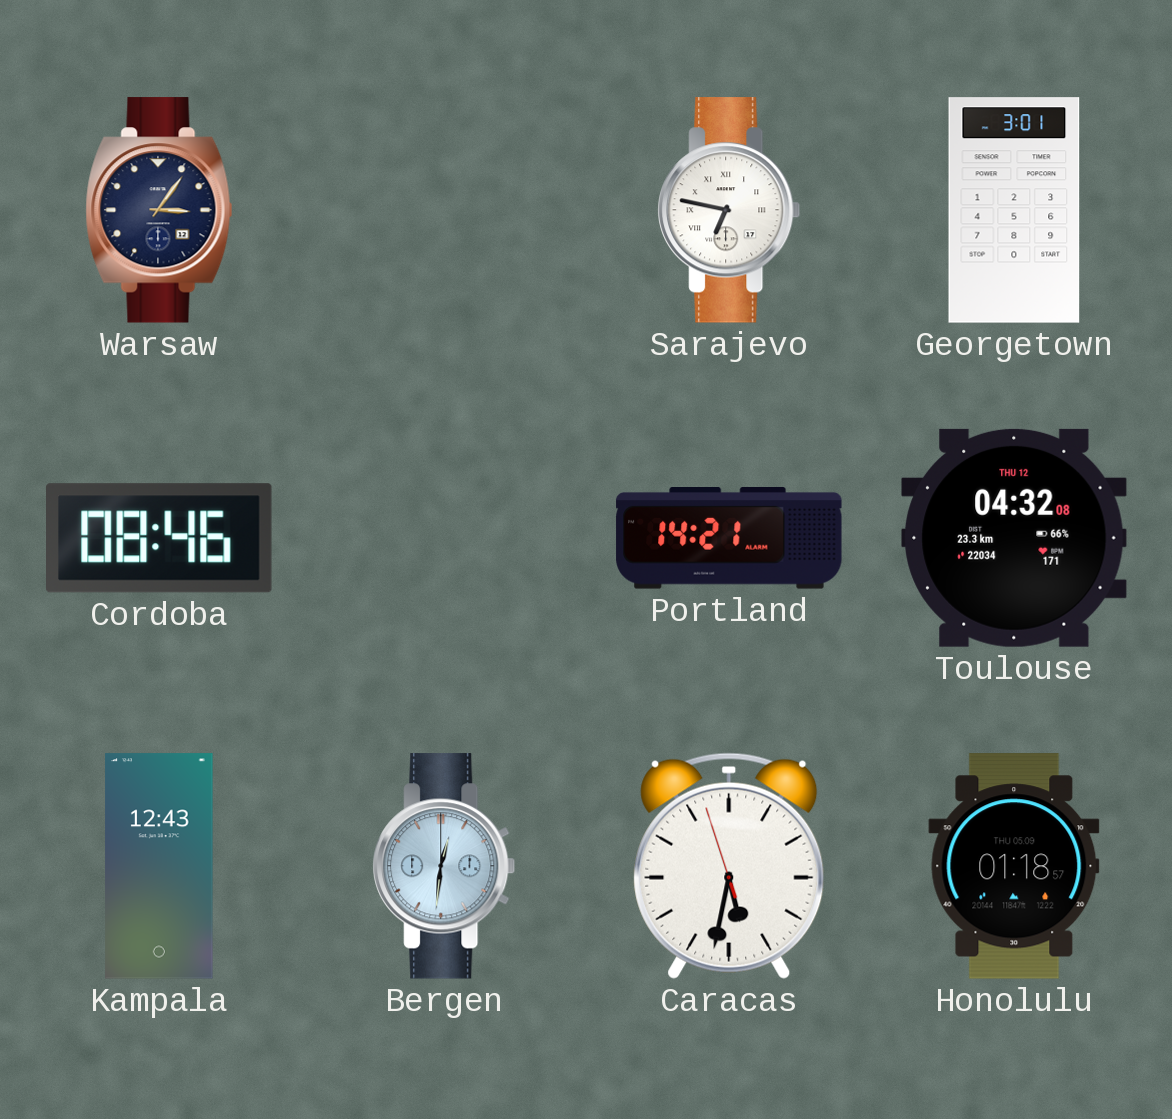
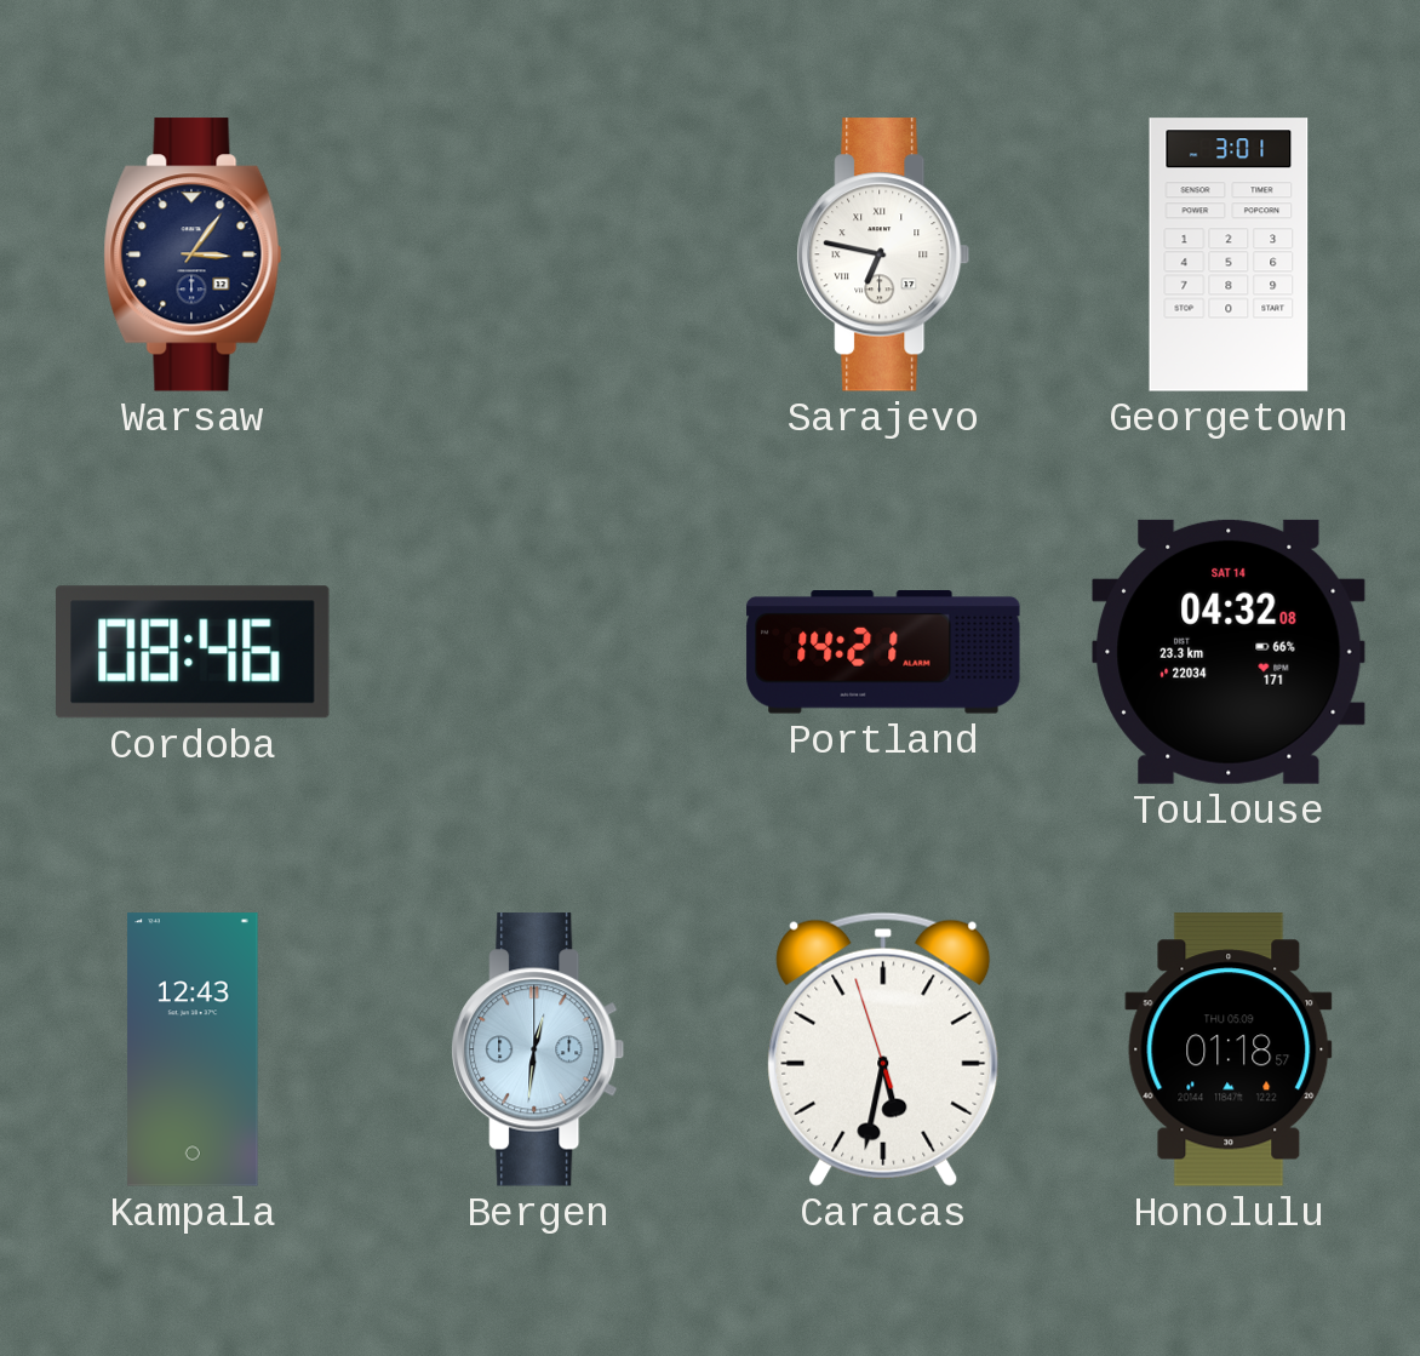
Toulouse date: THU 12 -> SAT 14 (1229, 652)
